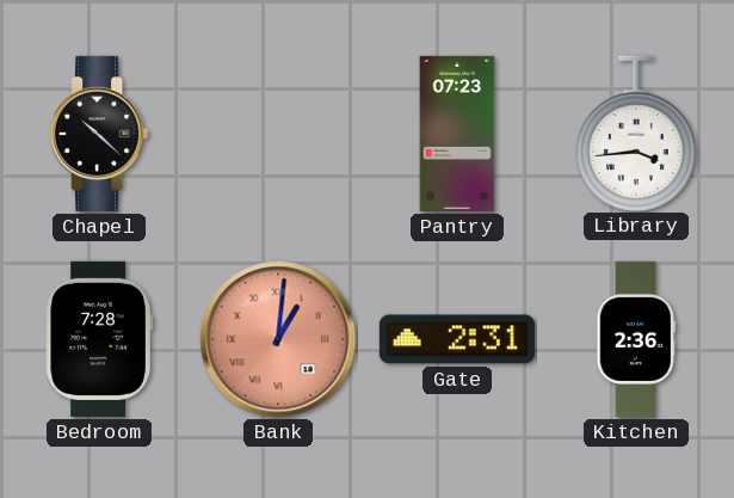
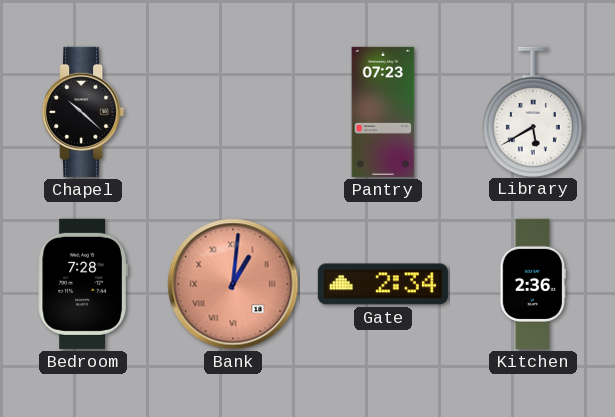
Library: 3:44 -> 5:40 (533, 111)
Gate: 2:31 -> 2:34 (383, 284)
